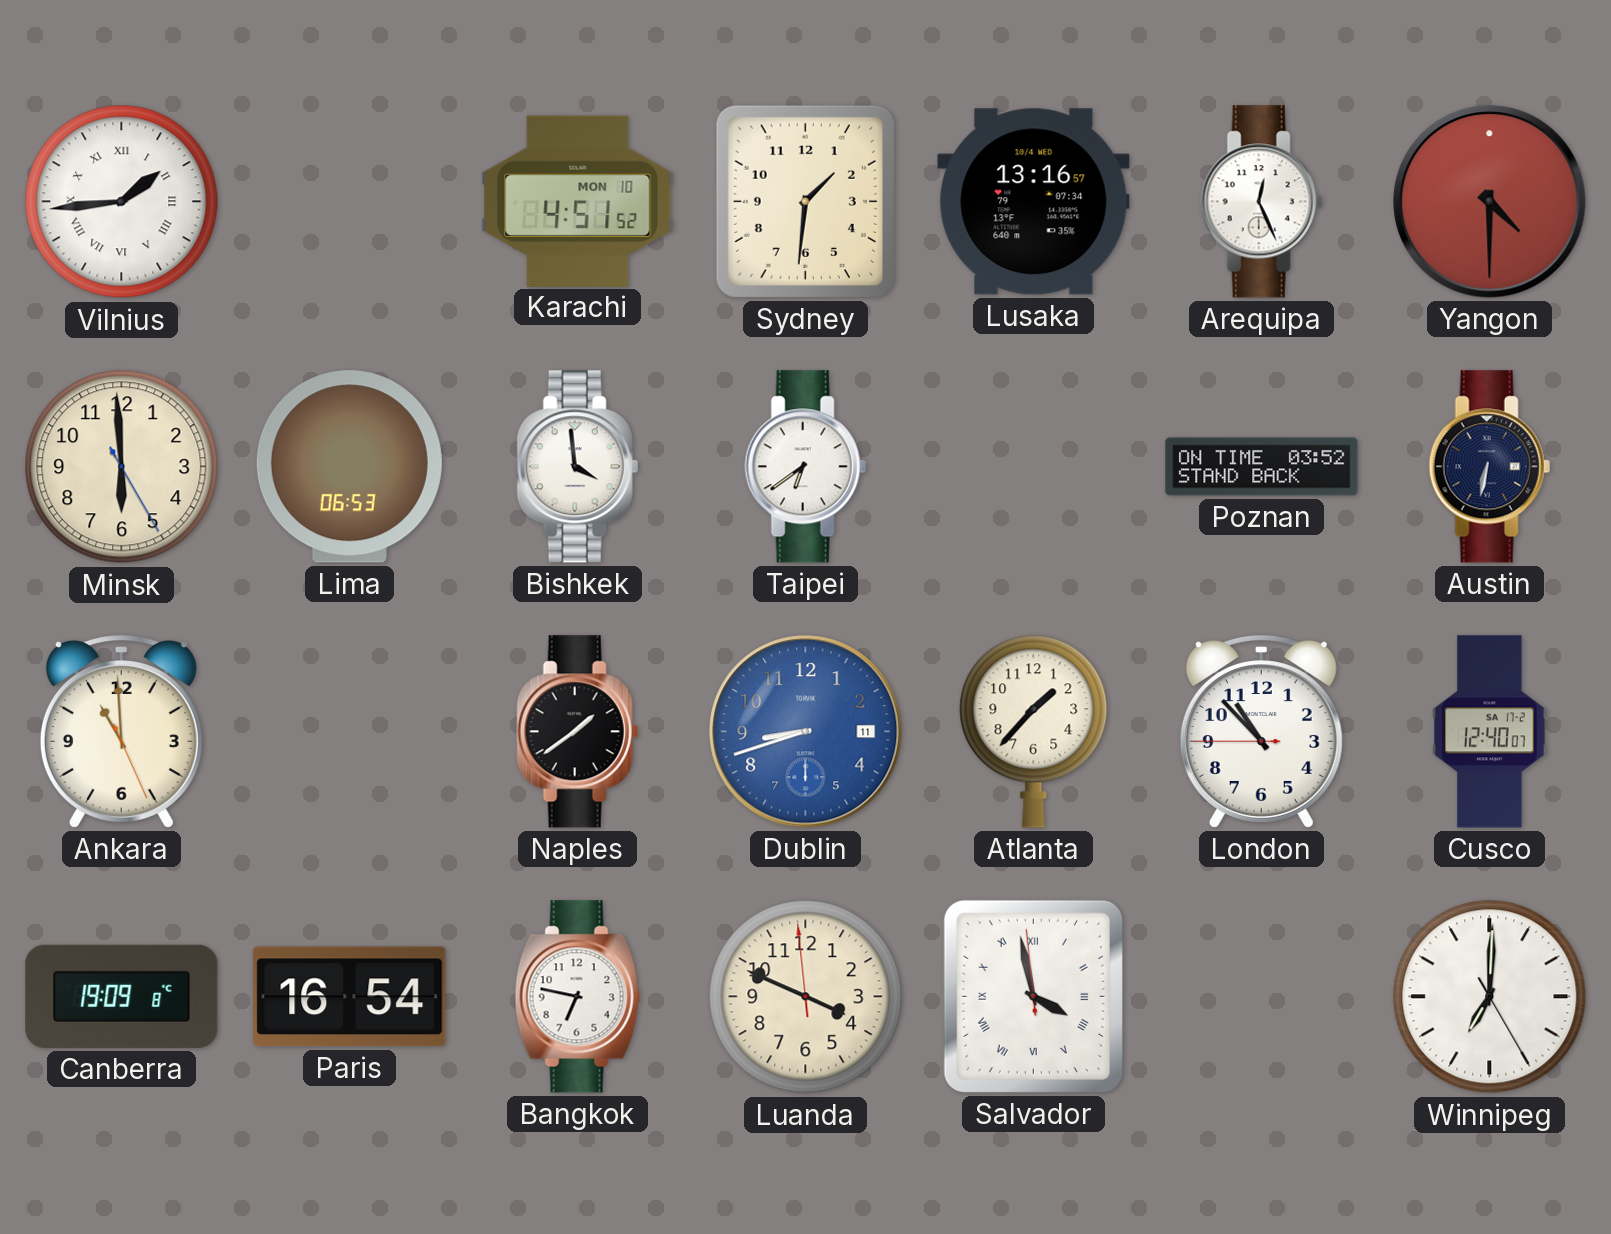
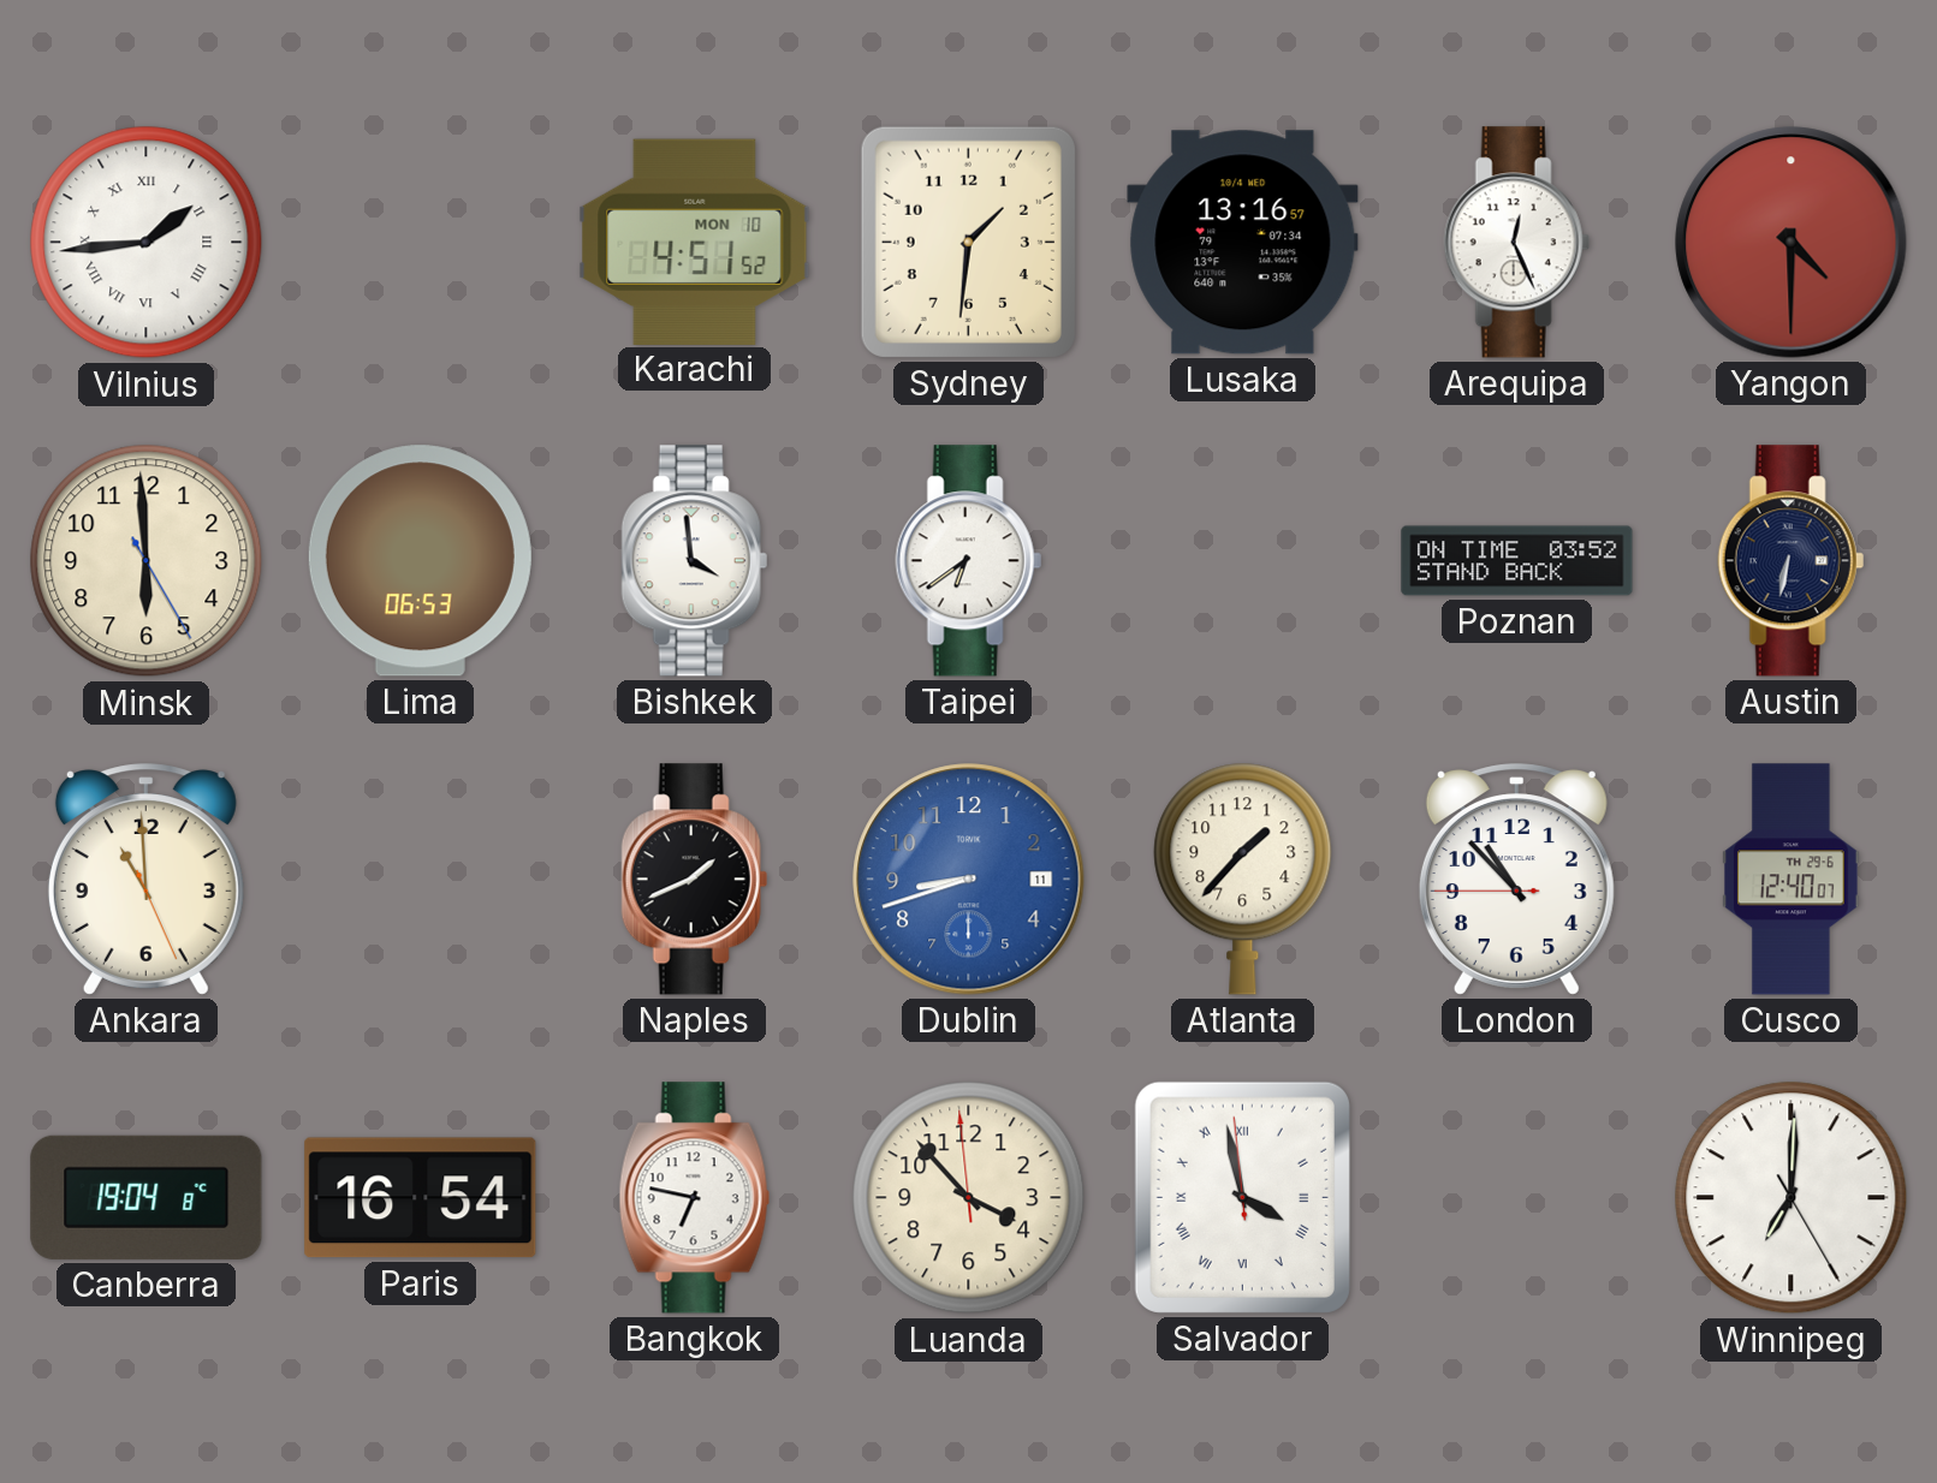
Naples: 1:39 -> 1:41 (694, 880)
Cusco date: SA 17-2 -> TH 29-6 (1792, 880)
Canberra: 19:09 -> 19:04 (147, 1197)
Luanda: 3:48 -> 3:52 (969, 1198)
